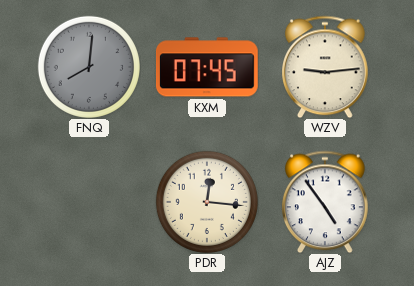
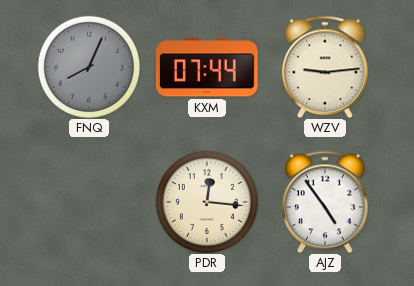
FNQ: 8:01 -> 8:04 (89, 67)
KXM: 07:45 -> 07:44 (207, 67)
